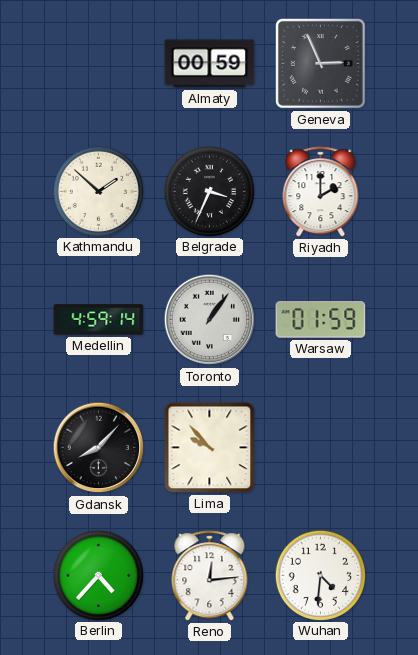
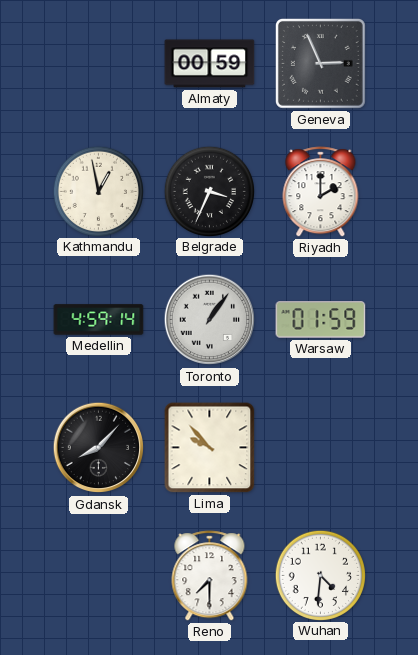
Kathmandu: 1:52 -> 12:58 (99, 191)
Berlin: 4:37 -> none (99, 575)
Reno: 12:14 -> 7:30 (210, 576)
